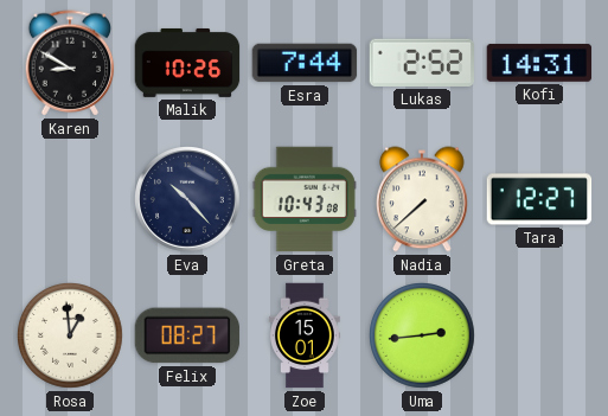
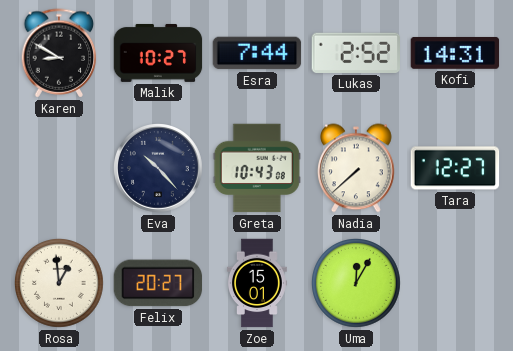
Malik: 10:26 -> 10:27 (158, 53)
Felix: 08:27 -> 20:27 (158, 283)
Uma: 2:44 -> 12:05 (357, 284)
